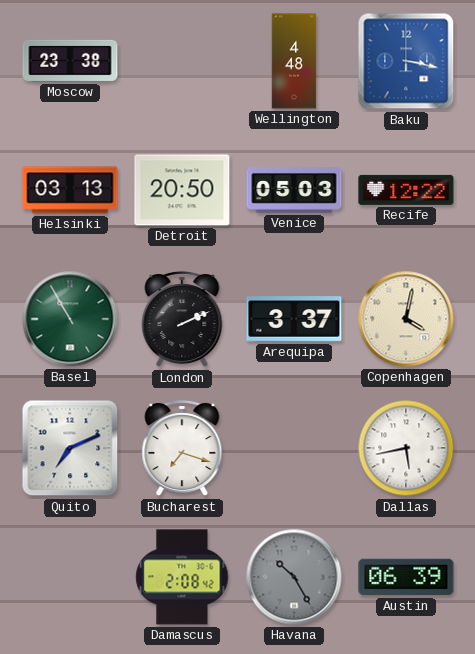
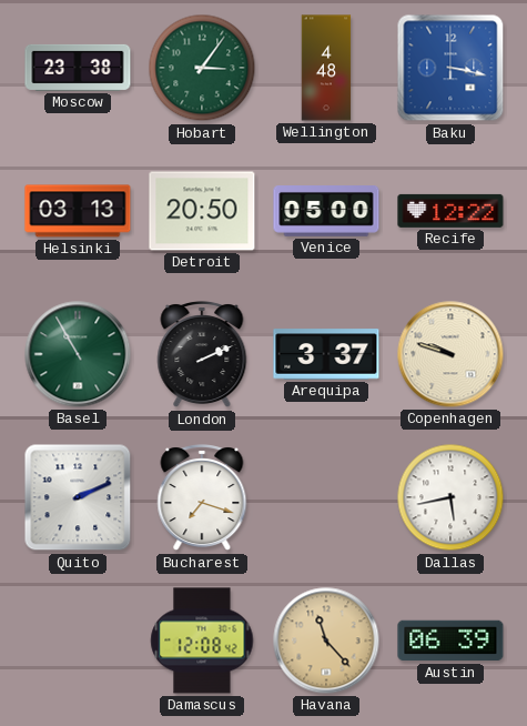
Hobart: none -> 3:06 (202, 68)
Venice: 05:03 -> 05:00 (326, 212)
Copenhagen: 4:02 -> 9:48 (450, 354)
Quito: 7:11 -> 2:11 (78, 497)
Damascus: 2:08 -> 12:08 (202, 641)
Havana: 10:25 -> 11:23 (326, 641)
Havana dial: grey -> champagne (326, 641)
